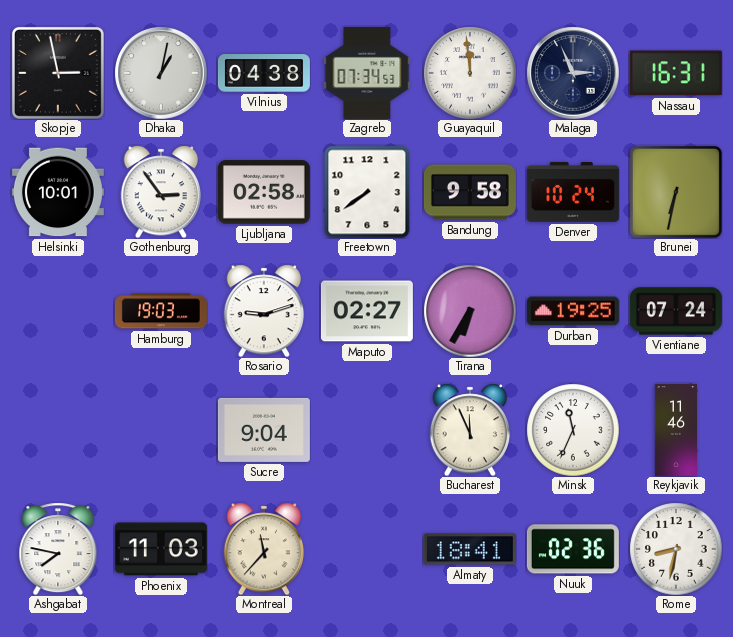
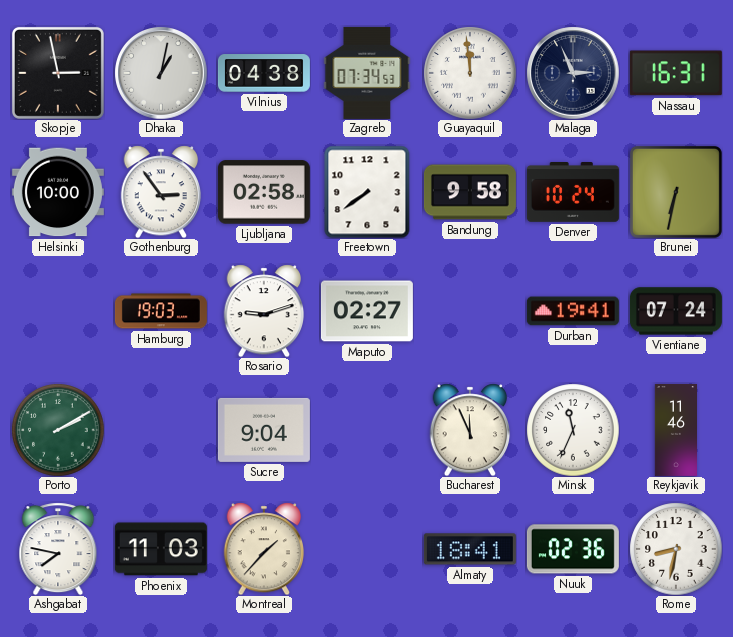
Helsinki: 10:01 -> 10:00 (58, 192)
Tirana: 6:35 -> none (470, 311)
Durban: 19:25 -> 19:41 (573, 311)
Porto: none -> 2:10 (58, 430)
Montreal: 11:37 -> 1:37 (264, 549)
